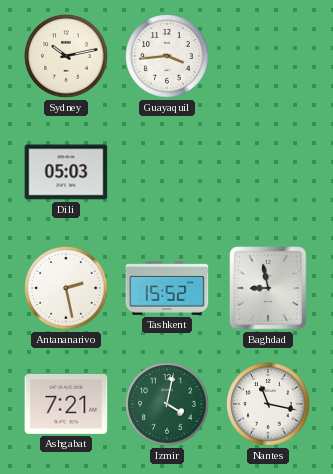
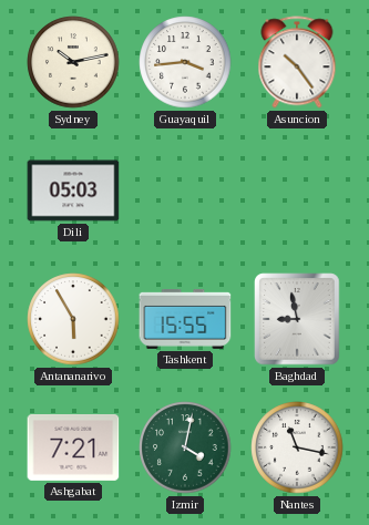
Asuncion: none -> 10:24 (297, 62)
Antananarivo: 2:28 -> 5:55 (73, 319)
Tashkent: 15:52 -> 15:55 (185, 319)
